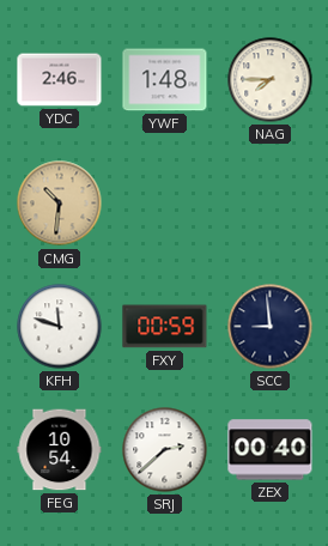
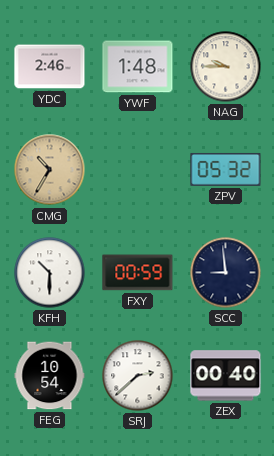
NAG: 7:45 -> 9:45 (226, 67)
CMG: 10:31 -> 10:35 (50, 170)
ZPV: none -> 05:32 (226, 170)
KFH: 11:48 -> 10:30 (50, 273)
